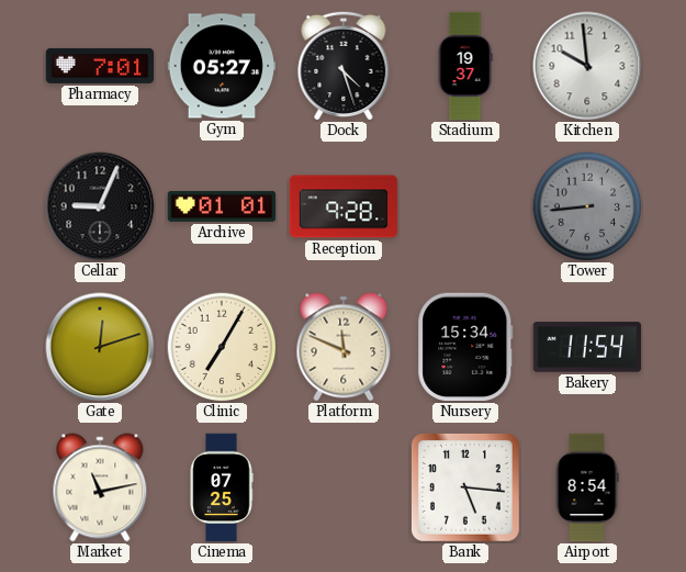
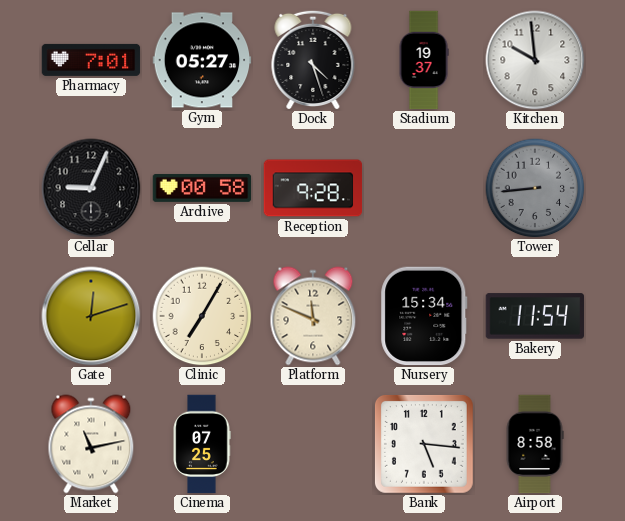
Archive: 01:01 -> 00:58 (202, 188)
Airport: 8:54 -> 8:58 (535, 444)
